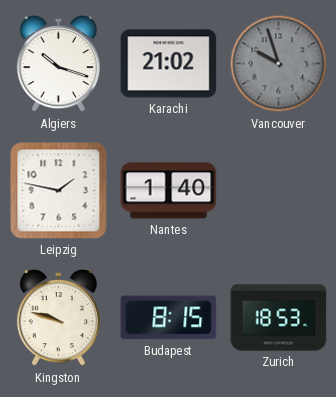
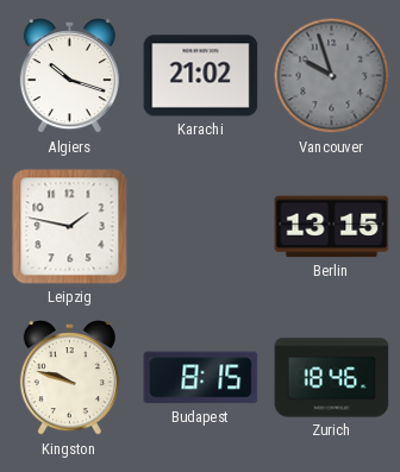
Nantes: 1:40 -> none (169, 191)
Berlin: none -> 13:15 (332, 227)
Zurich: 18:53 -> 18:46 (332, 378)
